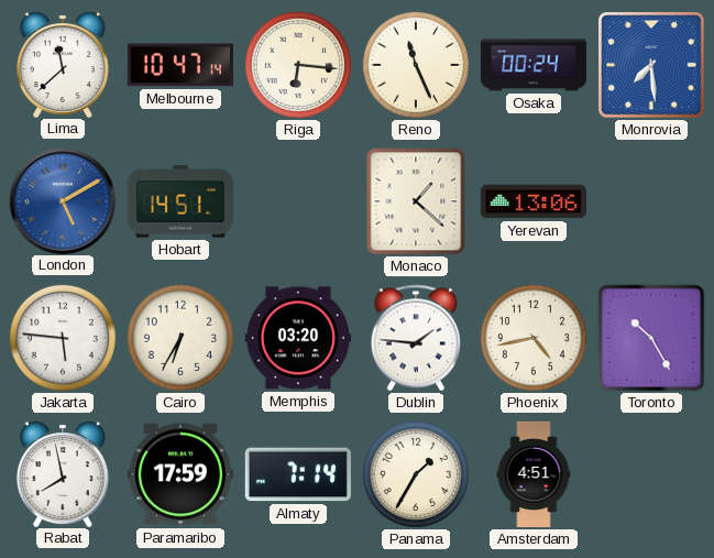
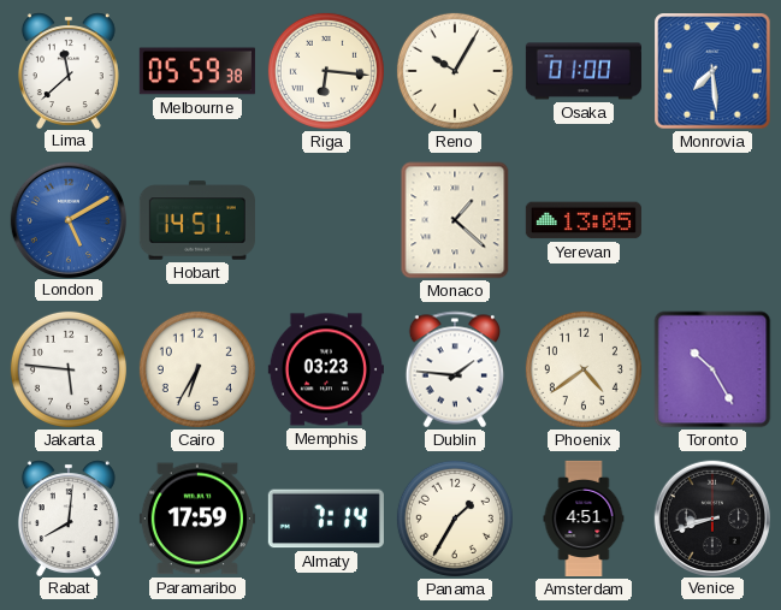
Melbourne: 10:47 -> 05:59 (197, 71)
Reno: 11:26 -> 10:05 (455, 71)
Osaka: 00:24 -> 01:00 (584, 71)
Yerevan: 13:06 -> 13:05 (584, 220)
Memphis: 03:20 -> 03:23 (326, 369)
Phoenix: 4:43 -> 4:39 (584, 369)
Rabat: 7:58 -> 8:01 (69, 517)
Venice: none -> 8:42 (711, 517)
